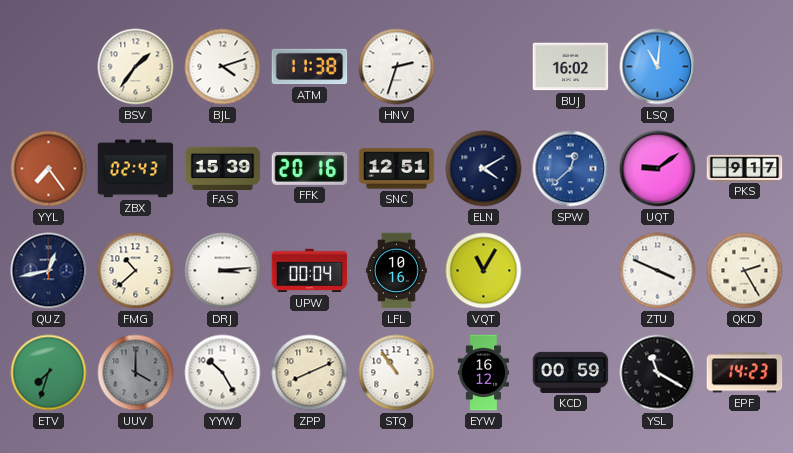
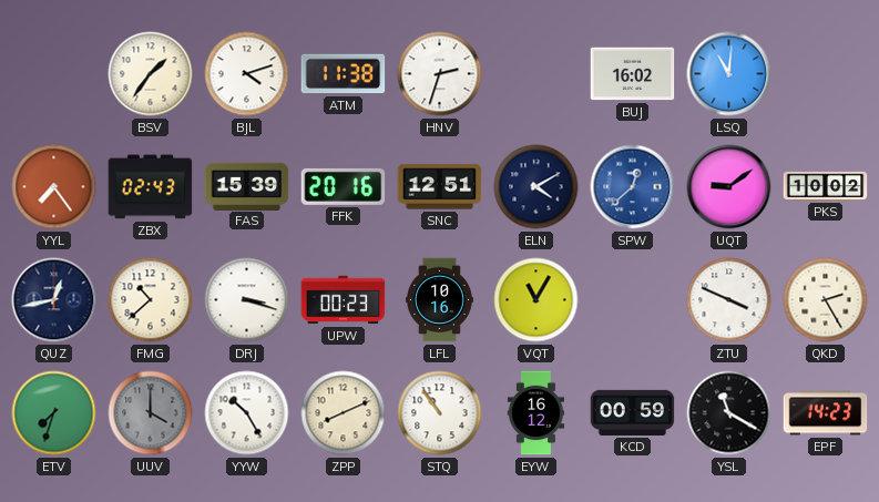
PKS: 9:17 -> 10:02 (826, 186)
DRJ: 3:14 -> 3:18 (247, 300)
UPW: 00:04 -> 00:23 (344, 300)
